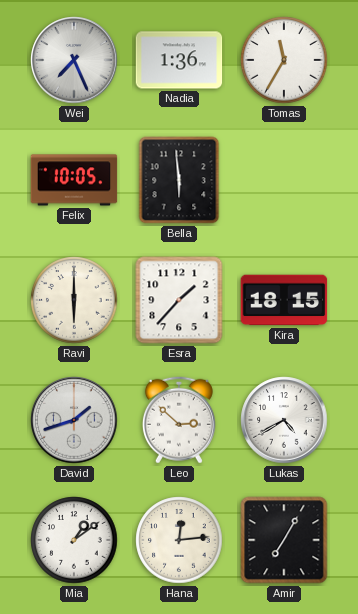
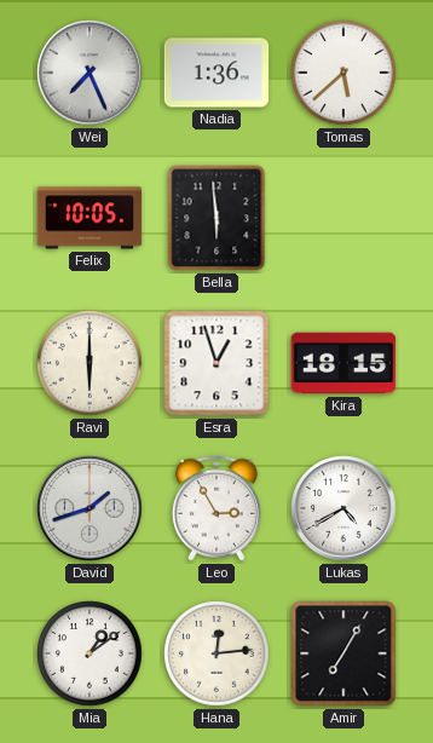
Tomas: 11:35 -> 5:38 (343, 73)
Esra: 1:37 -> 12:57 (217, 363)
Leo: 2:52 -> 2:55 (217, 508)
